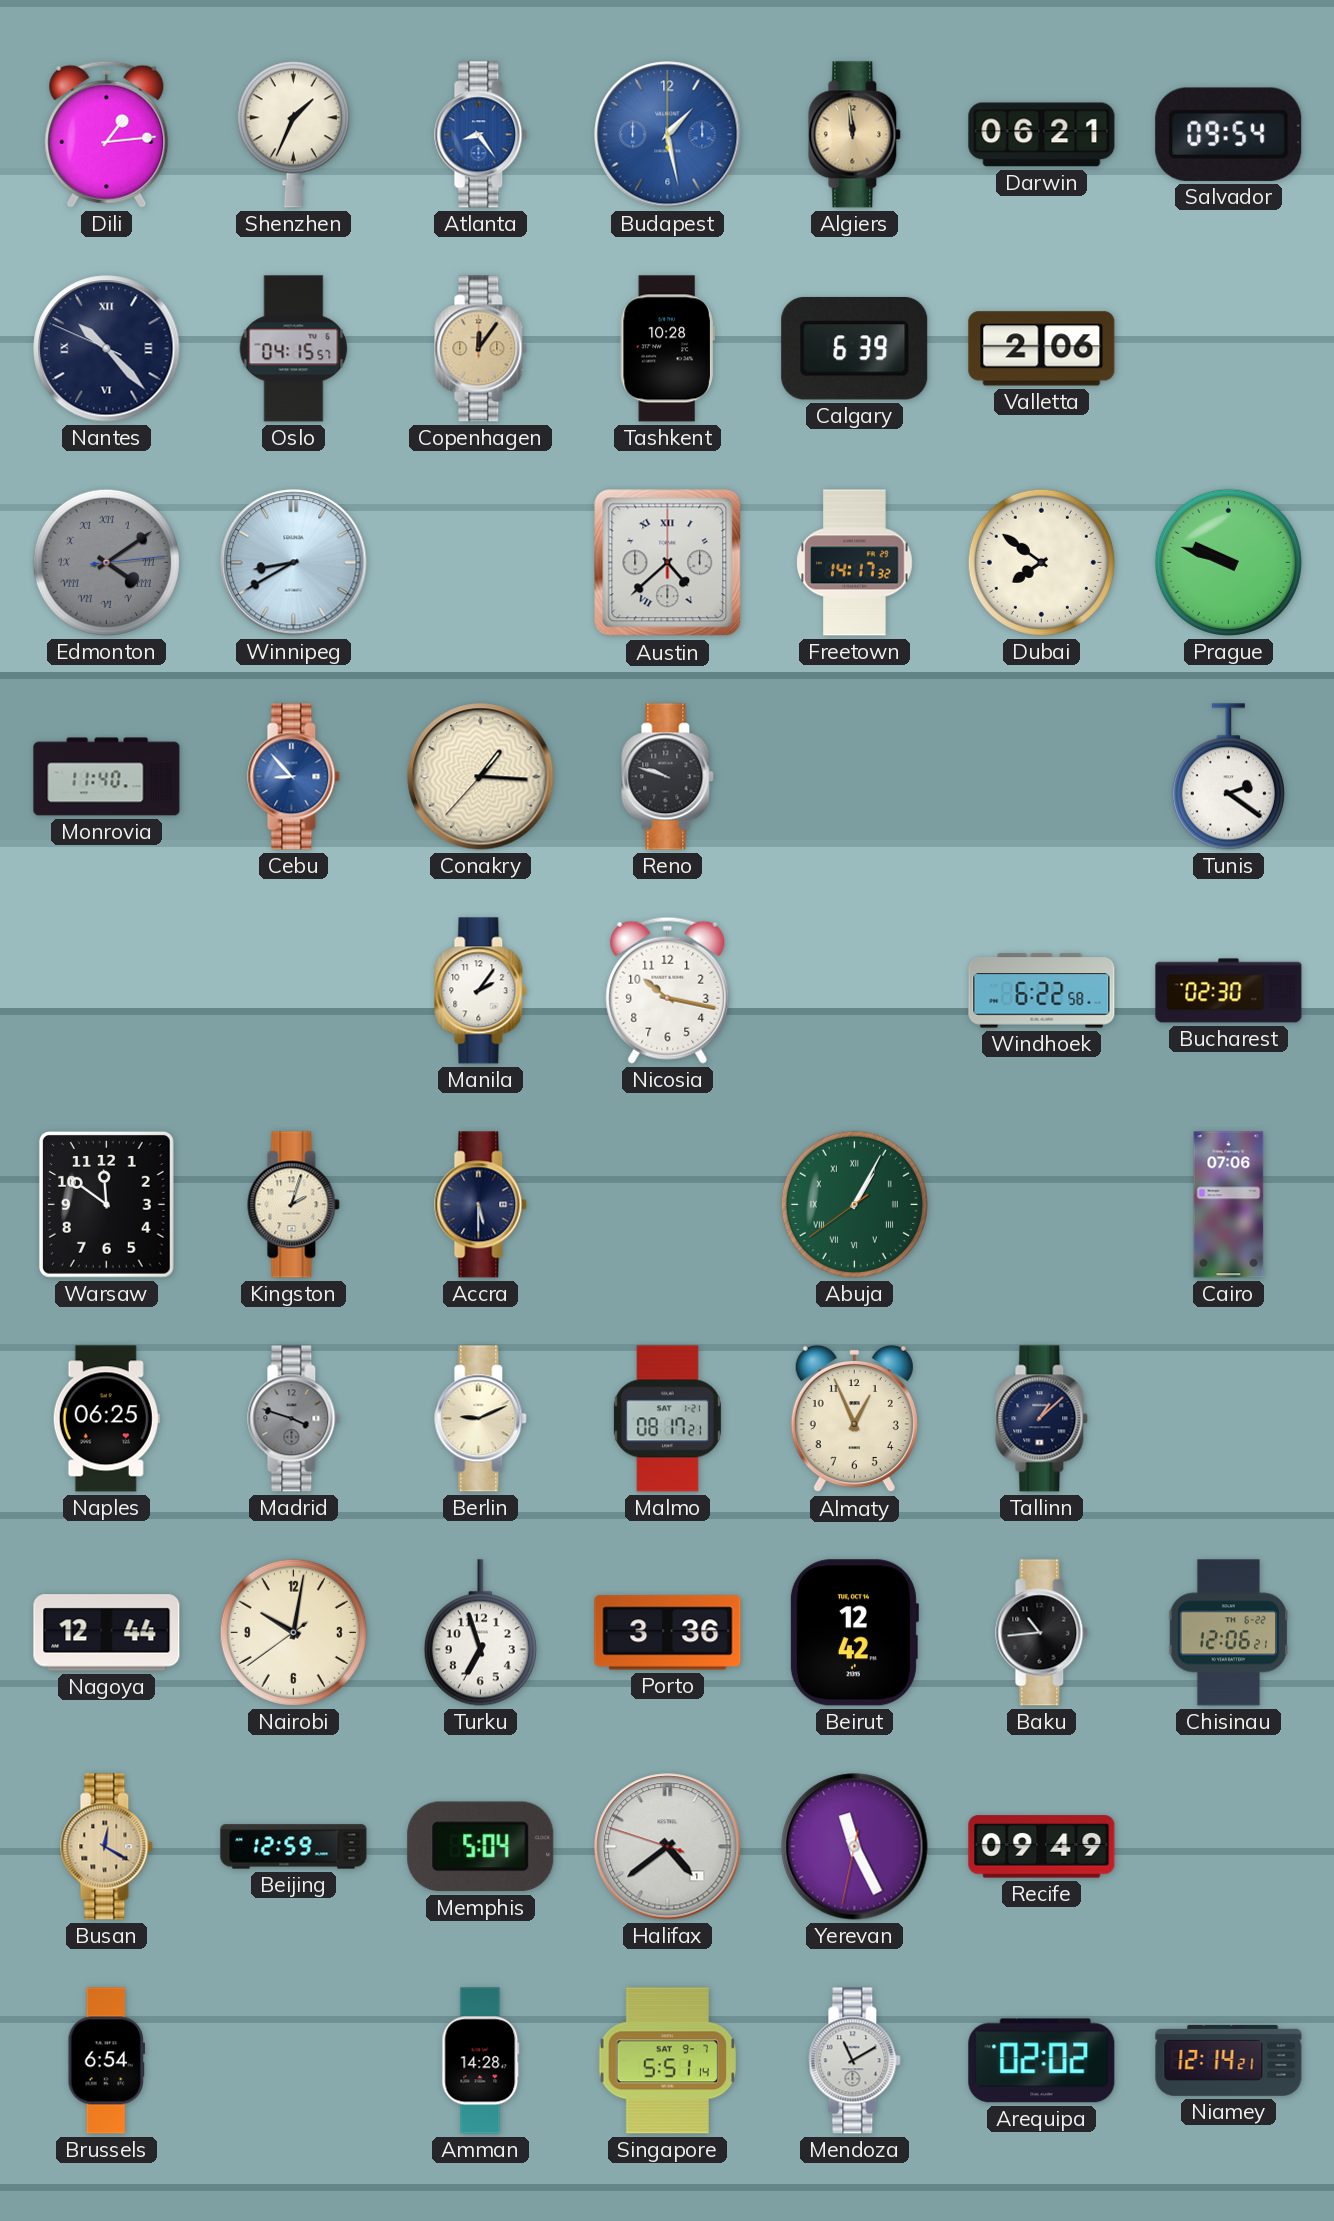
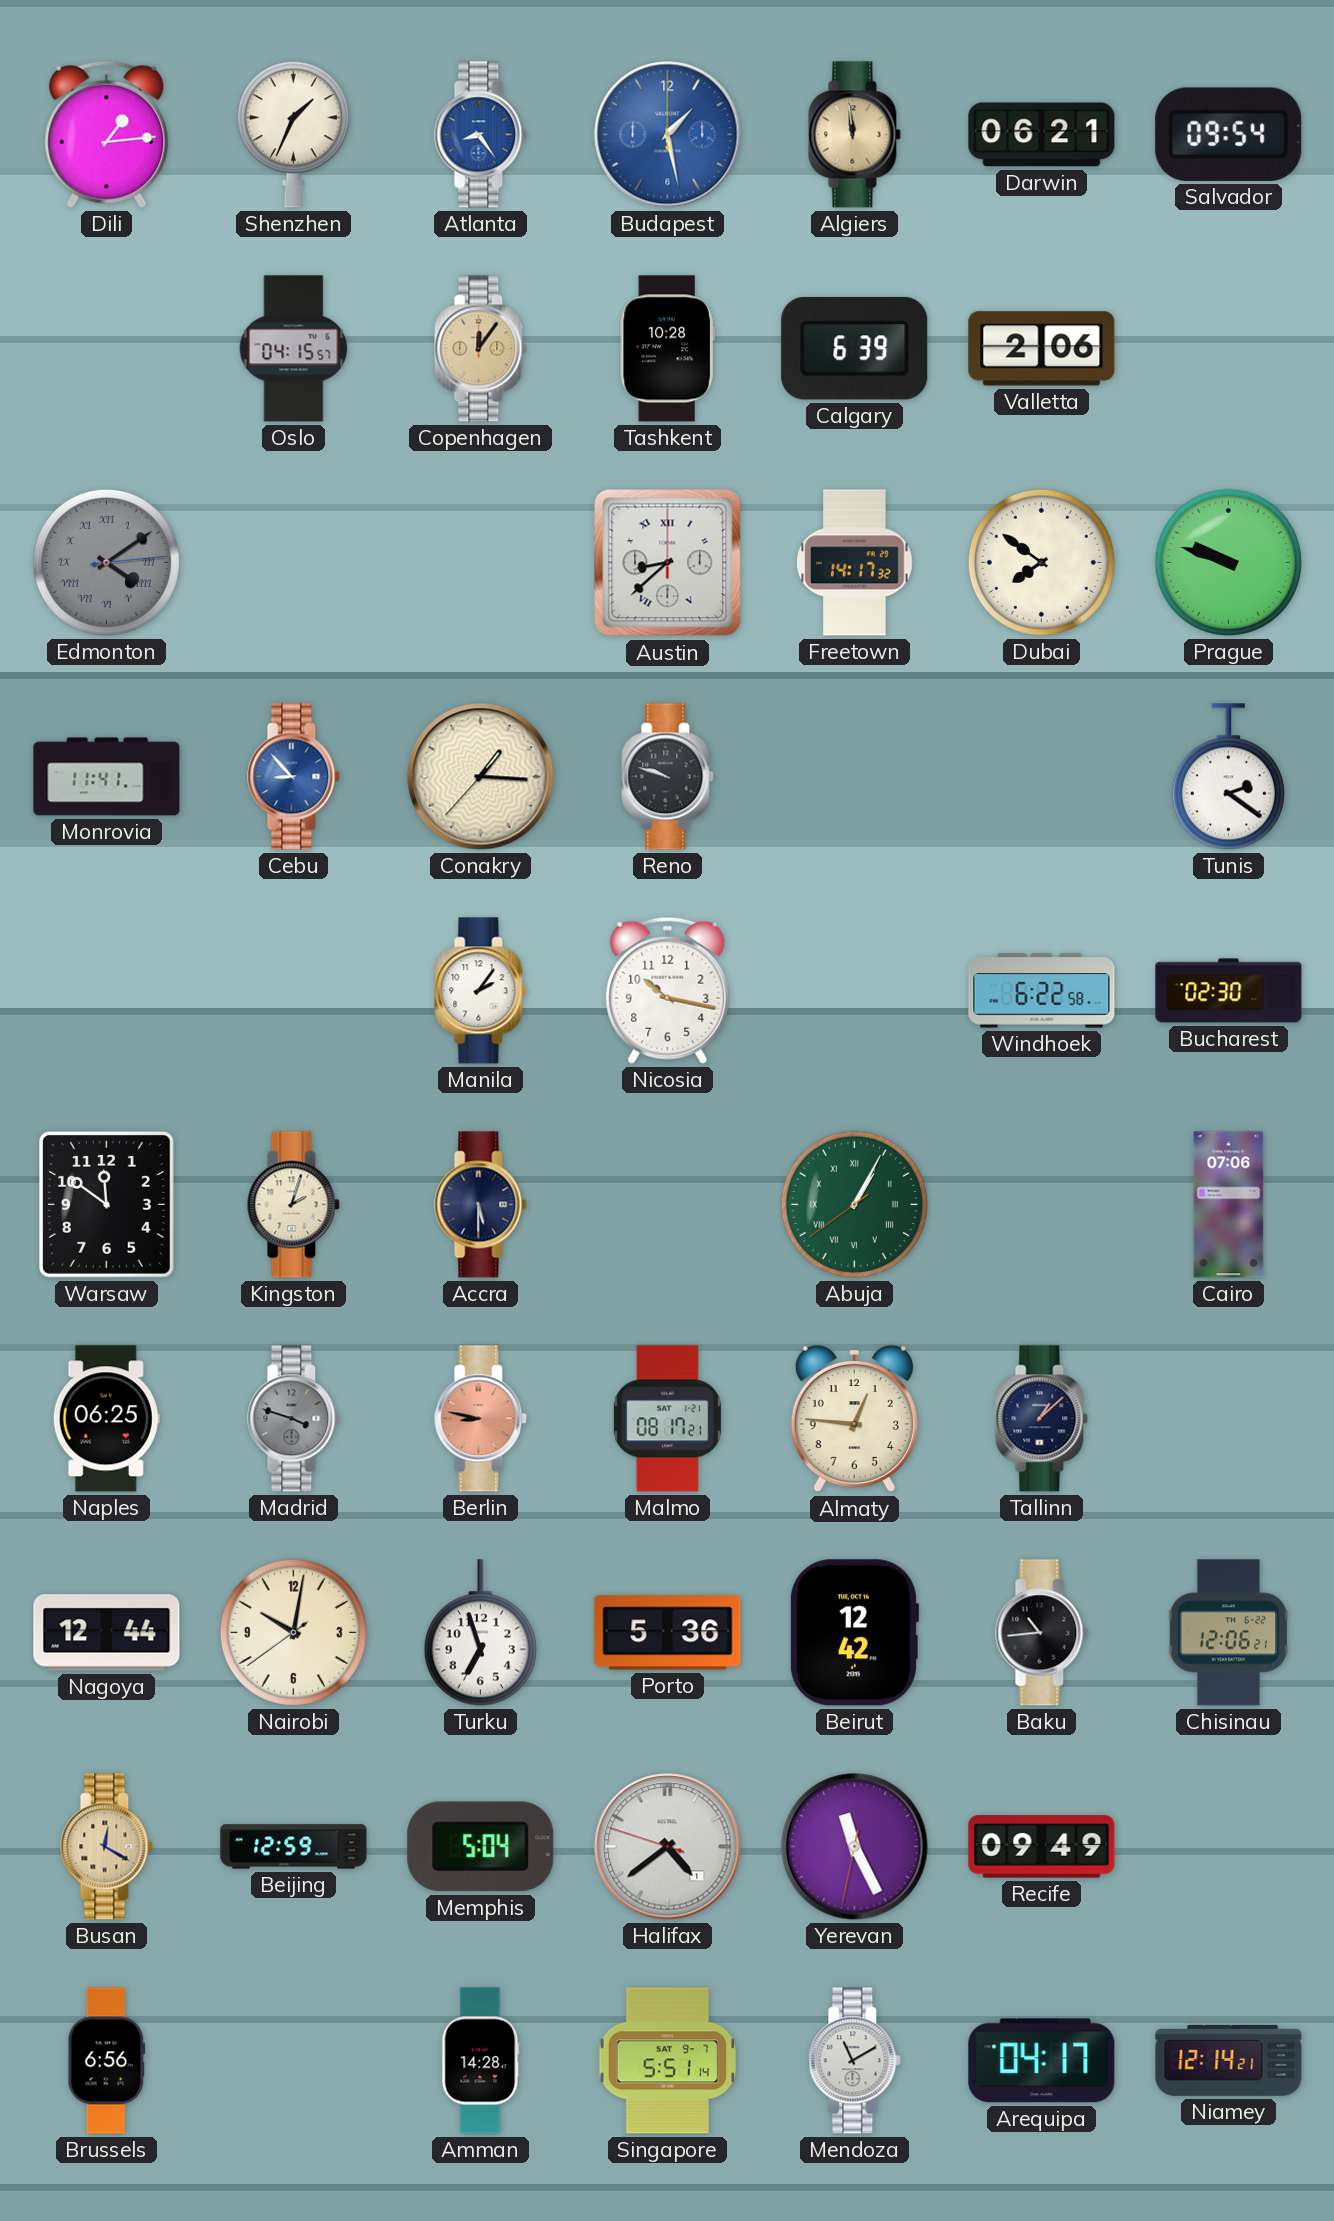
Nantes: 10:22 -> none (107, 349)
Winnipeg: 8:40 -> none (294, 563)
Austin: 4:38 -> 8:38 (668, 563)
Monrovia: 11:40 -> 11:41 (107, 777)
Berlin: 9:11 -> 8:47 (481, 1419)
Berlin dial: cream -> salmon (481, 1419)
Almaty: 12:56 -> 12:46 (854, 1419)
Porto: 3:36 -> 5:36 (668, 1633)
Brussels: 6:54 -> 6:56 (107, 2061)
Arequipa: 02:02 -> 04:17 (1042, 2061)
